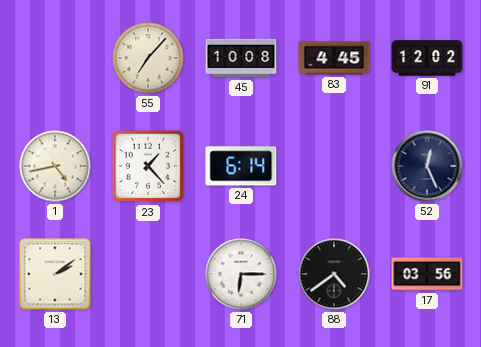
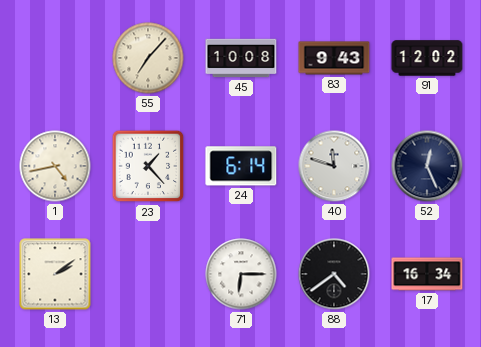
83: 4:45 -> 9:43 (334, 58)
40: none -> 11:48 (334, 166)
17: 03:56 -> 16:34 (427, 274)
